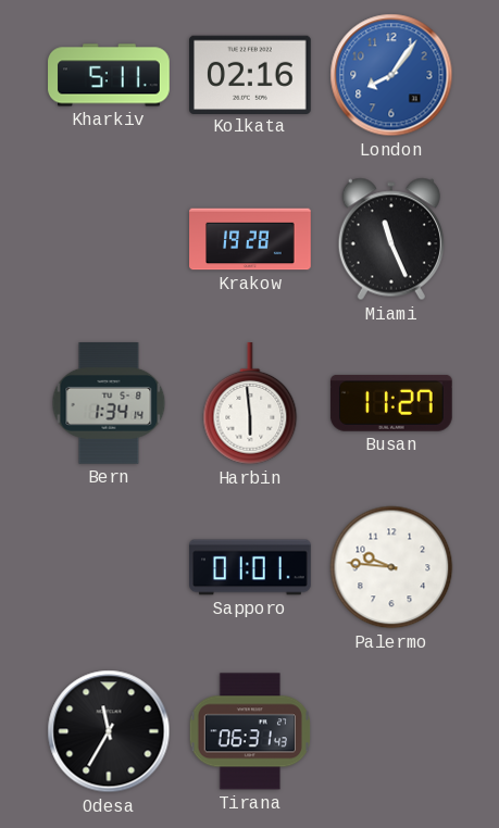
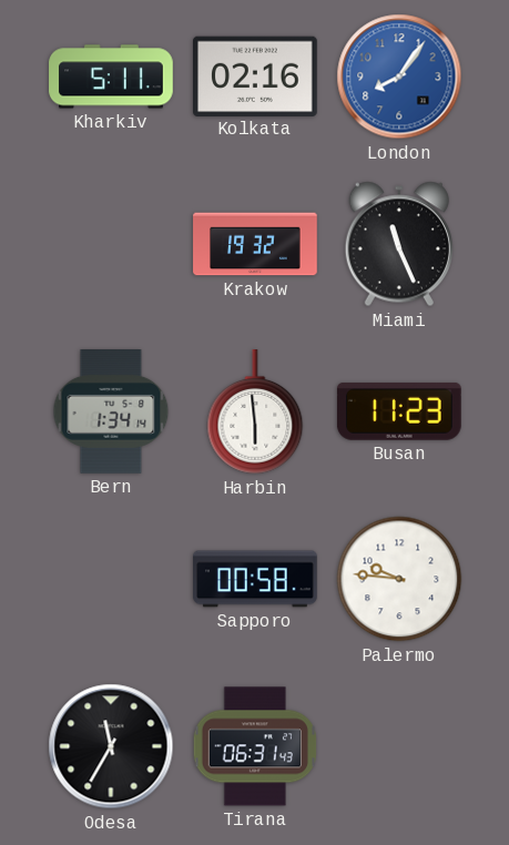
Krakow: 19:28 -> 19:32 (255, 244)
Busan: 11:27 -> 11:23 (399, 411)
Sapporo: 01:01 -> 00:58 (256, 579)
